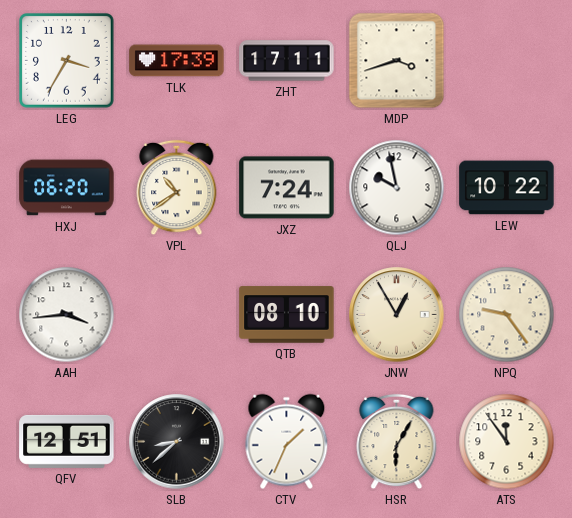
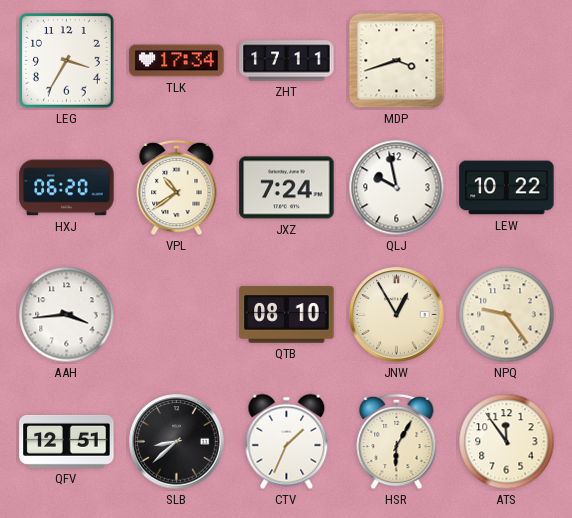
TLK: 17:39 -> 17:34 (177, 61)
